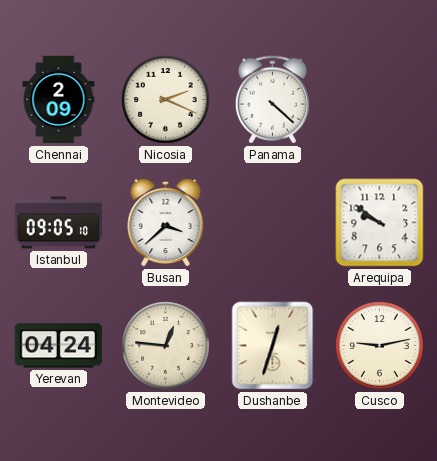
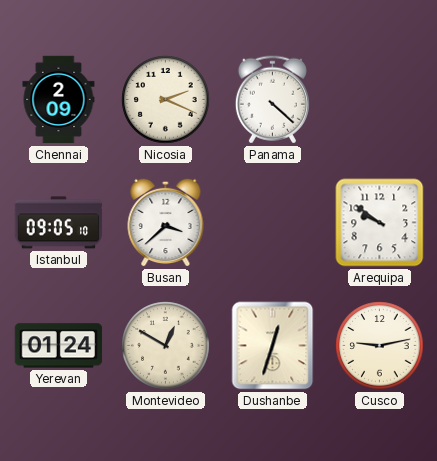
Yerevan: 04:24 -> 01:24 (59, 346)
Montevideo: 12:46 -> 12:50 (166, 346)
